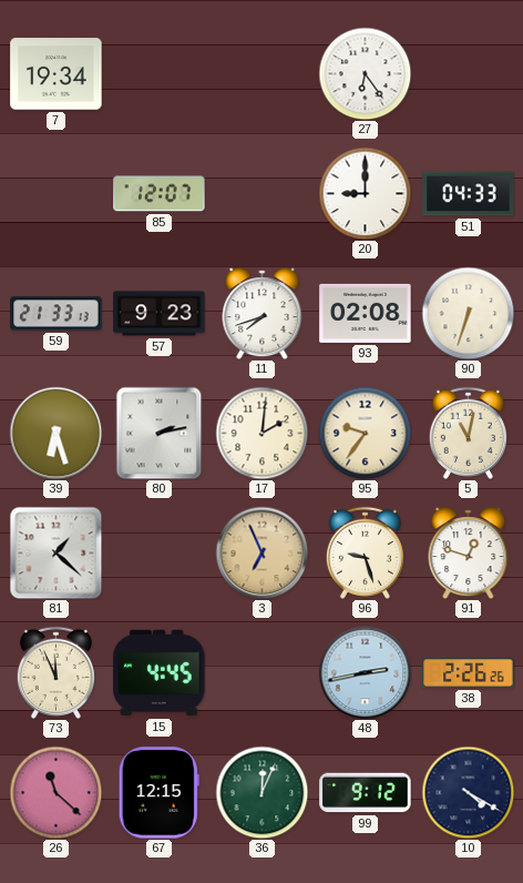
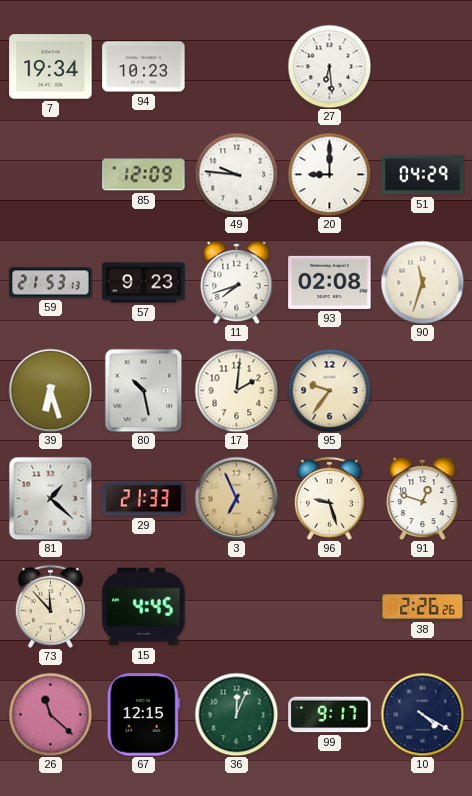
94: none -> 10:23 (144, 67)
27: 6:24 -> 6:29 (329, 66)
85: 12:07 -> 12:09 (144, 175)
49: none -> 9:46 (236, 174)
51: 04:33 -> 04:29 (423, 175)
59: 21:33 -> 21:53 (51, 283)
90: 6:33 -> 11:33 (422, 282)
80: 2:13 -> 10:28 (144, 390)
5: 11:02 -> none (468, 433)
29: none -> 21:33 (144, 499)
73: 11:56 -> 11:53 (50, 606)
48: 2:43 -> none (365, 672)
99: 9:12 -> 9:17 (330, 715)
